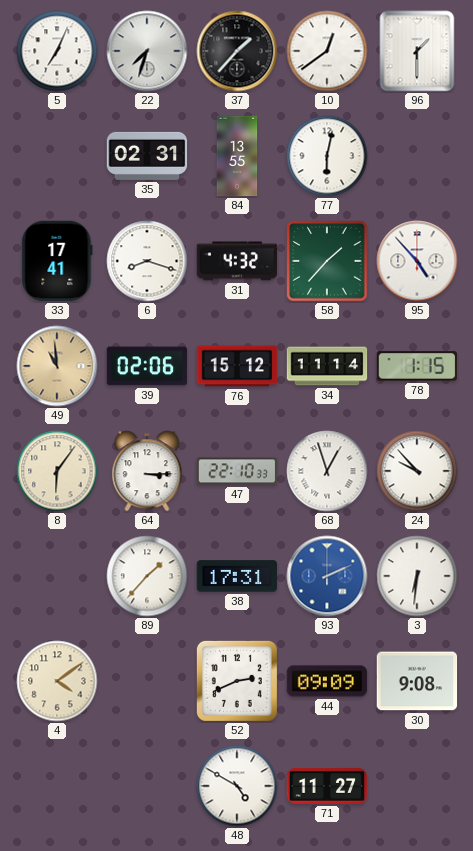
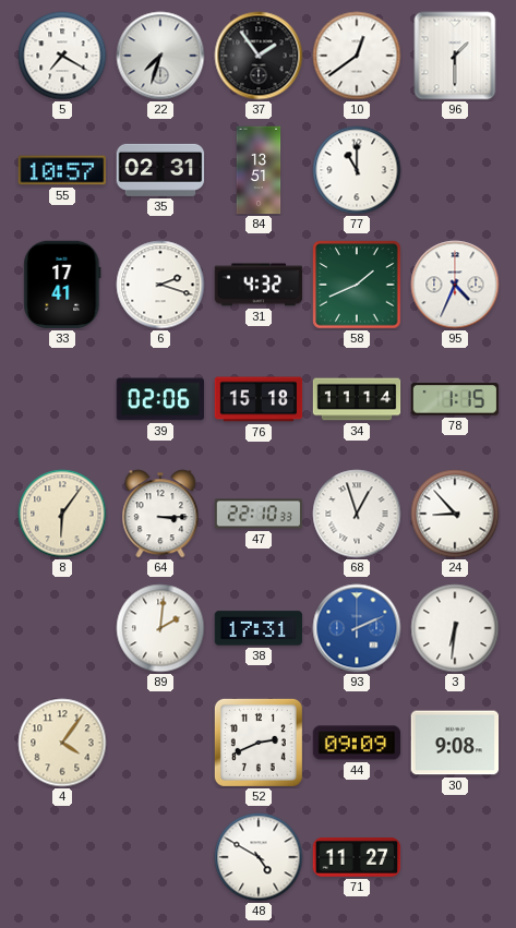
5: 7:04 -> 7:20 (62, 56)
37: 1:37 -> 1:54 (259, 56)
55: none -> 10:57 (62, 170)
84: 13:55 -> 13:51 (259, 170)
77: 6:02 -> 11:00 (357, 170)
6: 8:18 -> 2:18 (160, 285)
58: 1:37 -> 1:41 (357, 285)
95: 4:53 -> 4:34 (455, 285)
49: 10:59 -> none (57, 366)
76: 15:12 -> 15:18 (259, 399)
24: 9:53 -> 8:53 (455, 514)
89: 1:37 -> 2:01 (160, 628)
4: 4:09 -> 4:06 (62, 743)
